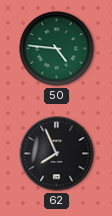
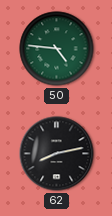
62: 7:56 -> 8:13 (57, 154)
